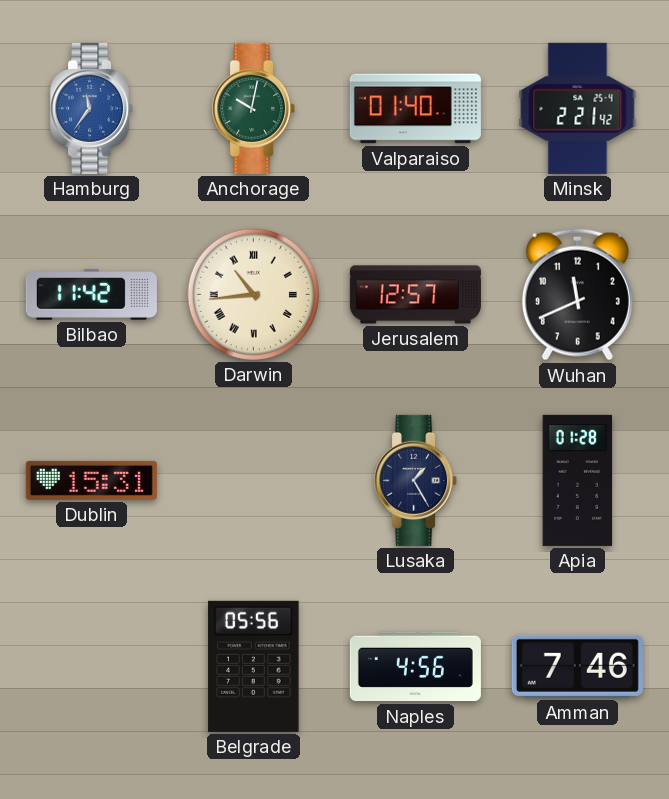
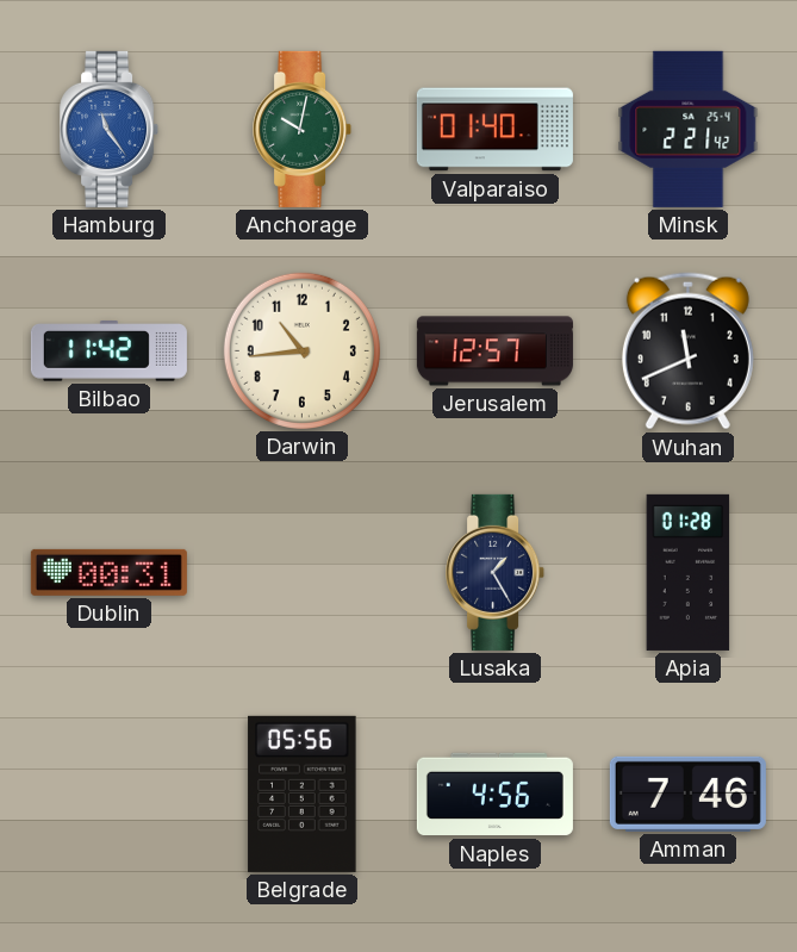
Hamburg: 11:36 -> 11:24 (110, 129)
Darwin numerals: Roman -> Arabic (301, 350)
Dublin: 15:31 -> 00:31 (108, 572)
